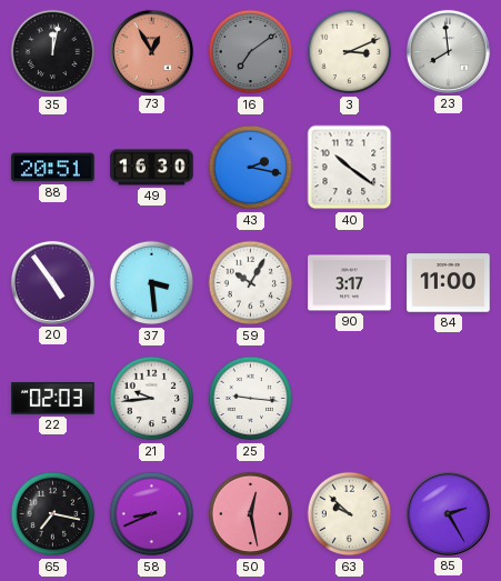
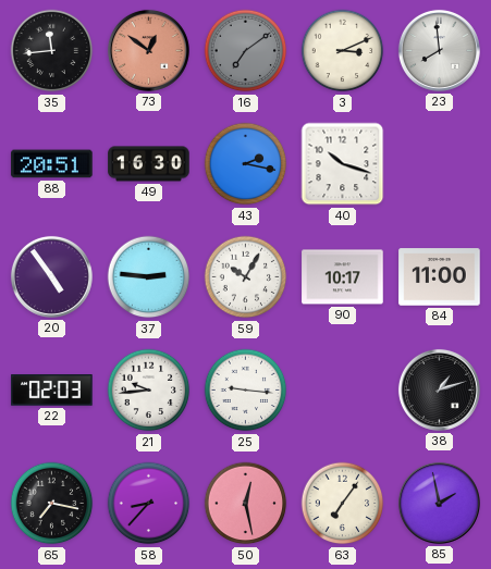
35: 12:02 -> 11:44 (52, 51)
73: 12:55 -> 12:51 (148, 50)
40: 10:21 -> 10:18 (343, 164)
37: 3:29 -> 2:46 (149, 277)
90: 3:17 -> 10:17 (343, 277)
38: none -> 1:12 (439, 389)
58: 8:41 -> 8:37 (149, 504)
63: 9:52 -> 7:06 (343, 504)
85: 2:25 -> 1:58 (439, 503)
